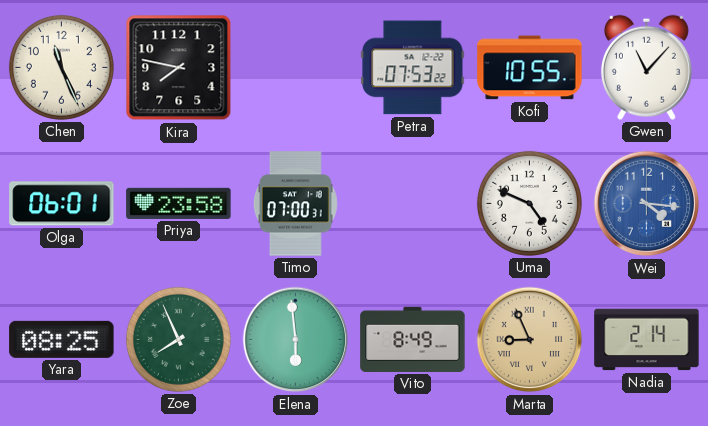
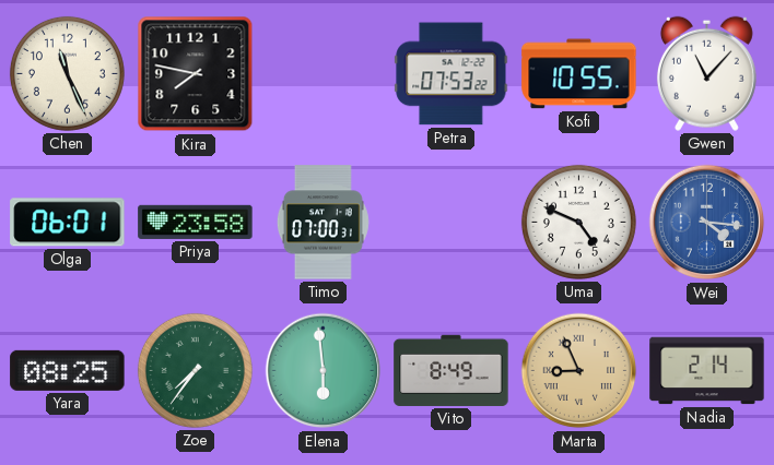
Zoe: 7:56 -> 7:36 (195, 370)
